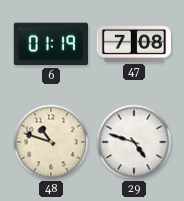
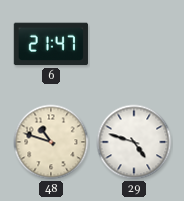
6: 01:19 -> 21:47 (51, 44)
47: 7:08 -> none (133, 44)
